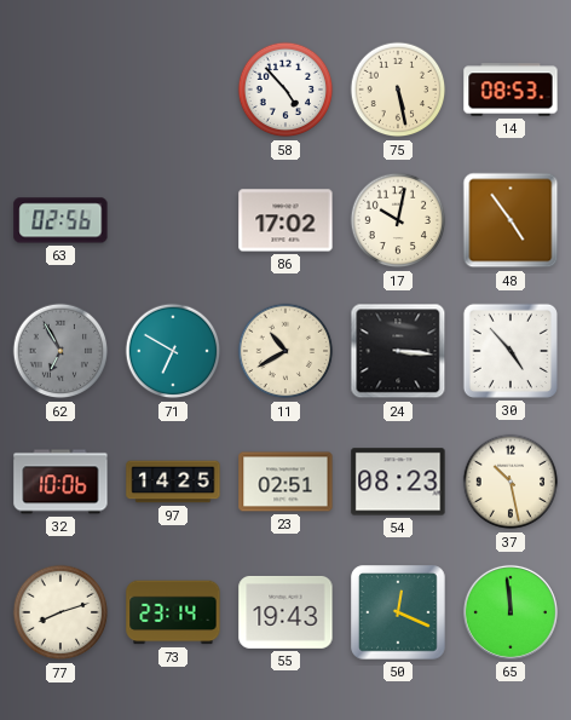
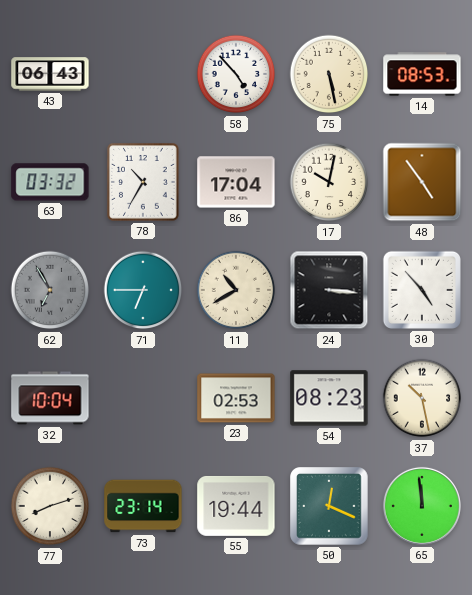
43: none -> 06:43 (50, 74)
63: 02:56 -> 03:32 (50, 182)
78: none -> 10:35 (144, 183)
86: 17:02 -> 17:04 (236, 182)
71: 6:50 -> 6:45 (143, 290)
32: 10:06 -> 10:04 (50, 398)
97: 14:25 -> none (173, 482)
23: 02:51 -> 02:53 (236, 398)
55: 19:43 -> 19:44 (236, 506)
